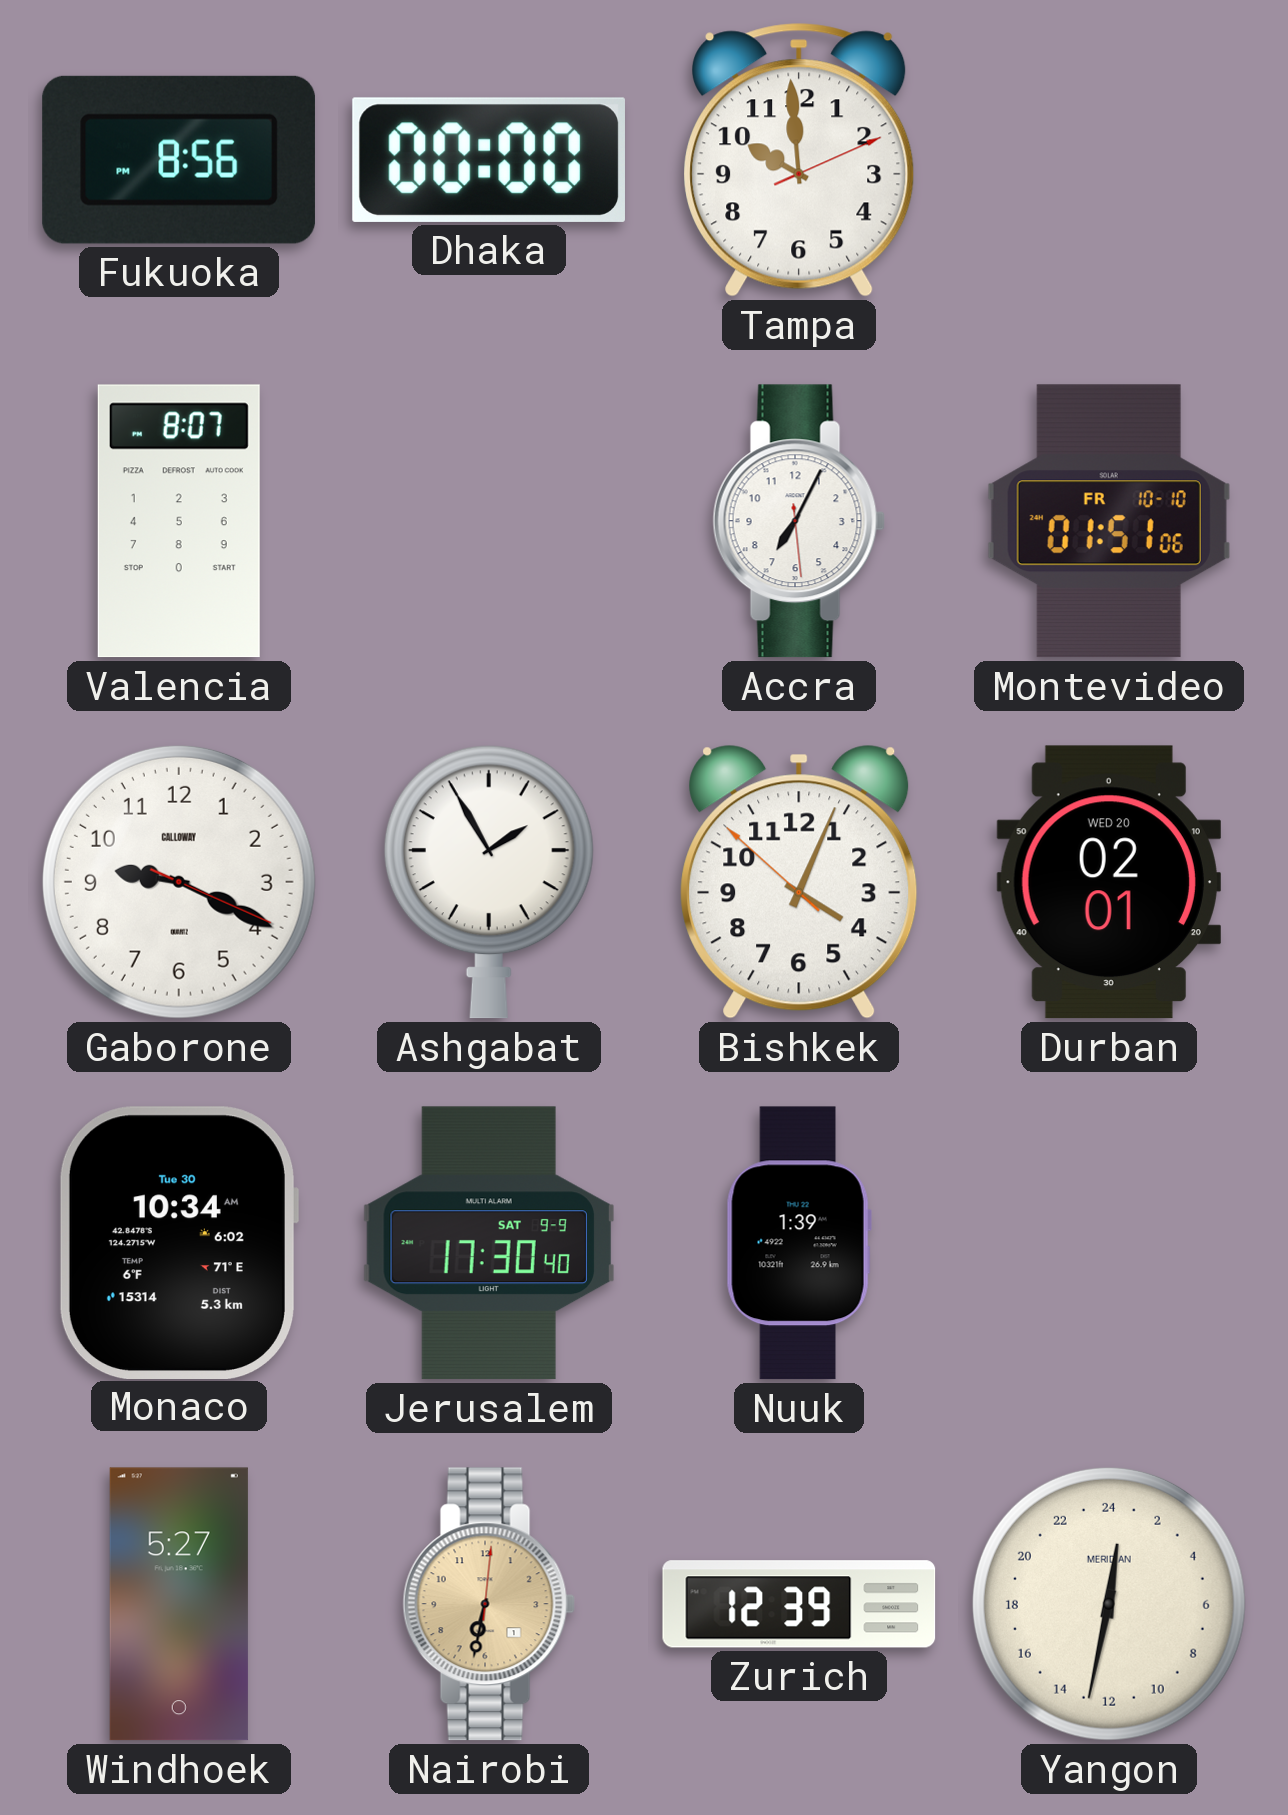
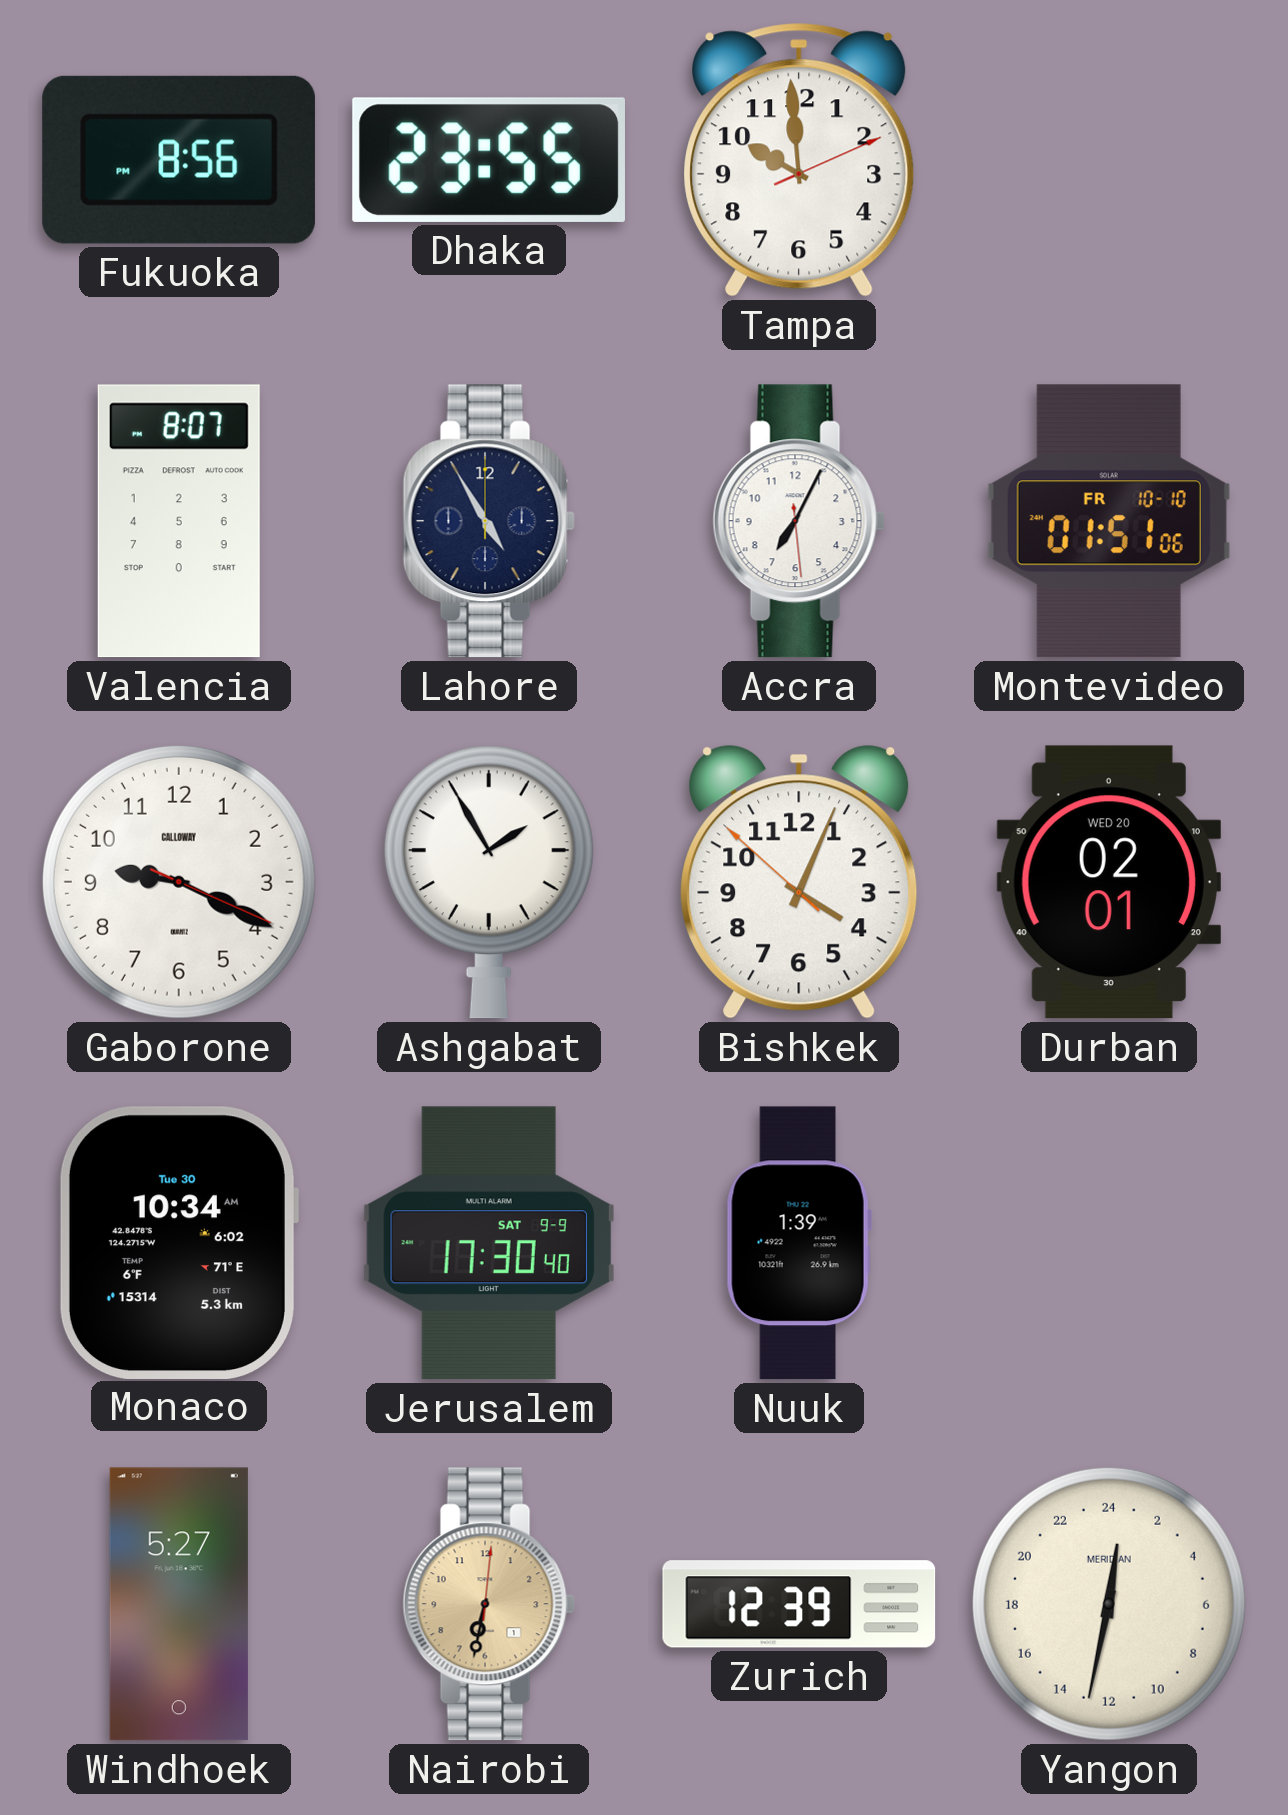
Dhaka: 00:00 -> 23:55 (489, 160)
Lahore: none -> 4:55 (489, 521)
